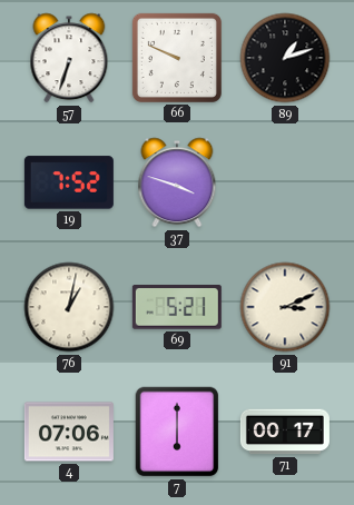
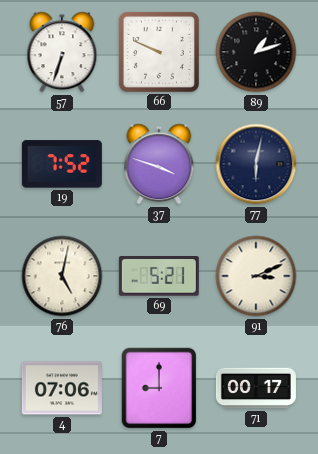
77: none -> 6:02 (256, 164)
76: 1:02 -> 5:02 (62, 276)
7: 6:00 -> 9:00 (159, 388)
